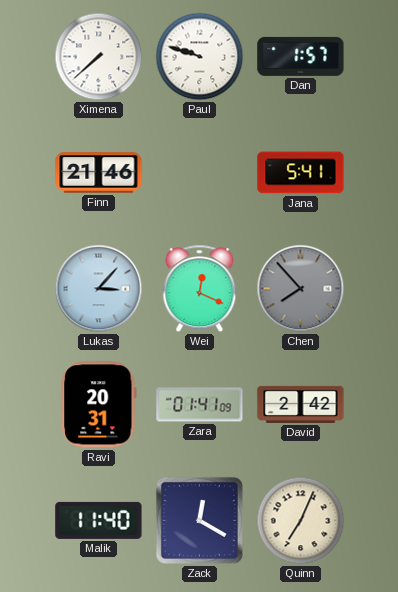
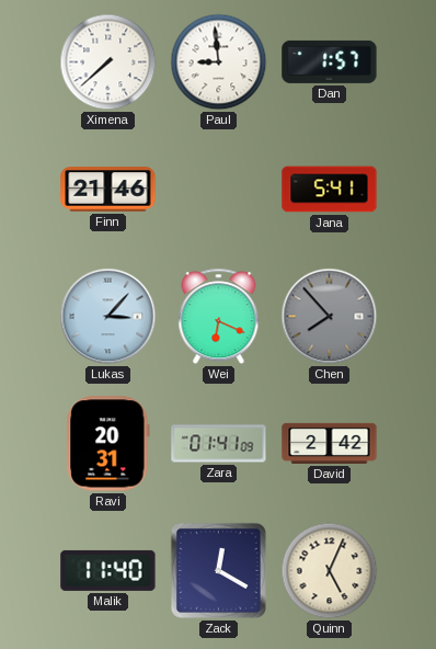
Paul: 9:48 -> 8:59 (219, 62)
Wei: 12:19 -> 6:19 (219, 317)
Quinn: 7:04 -> 5:04 (330, 571)
